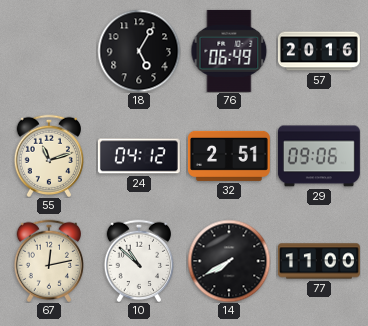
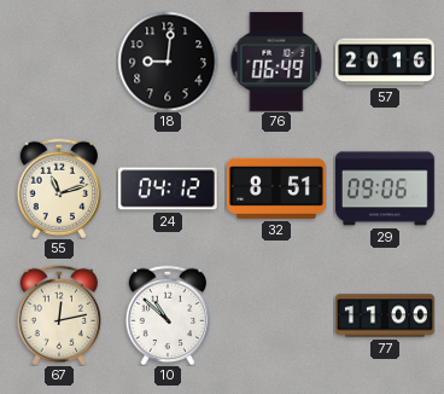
18: 5:05 -> 9:01 (168, 62)
32: 2:51 -> 8:51 (276, 189)
14: 7:40 -> none (229, 261)
